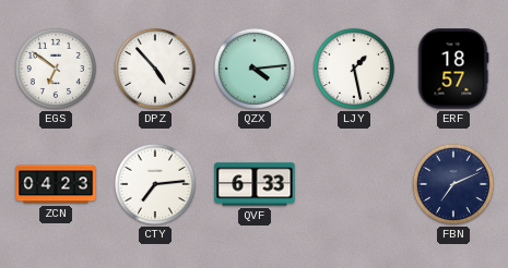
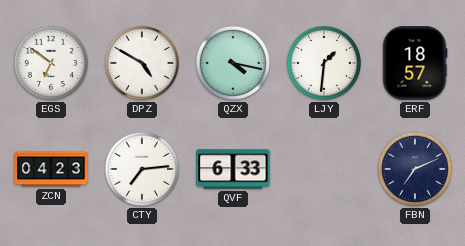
DPZ: 4:53 -> 4:50 (142, 63)
QZX: 4:14 -> 4:17 (233, 63)
LJY: 1:28 -> 1:31 (324, 63)
